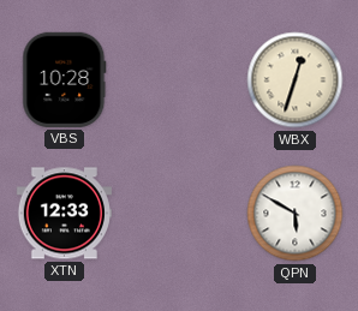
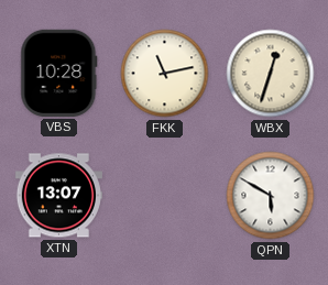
FKK: none -> 11:13 (165, 74)
XTN: 12:33 -> 13:07 (58, 196)
